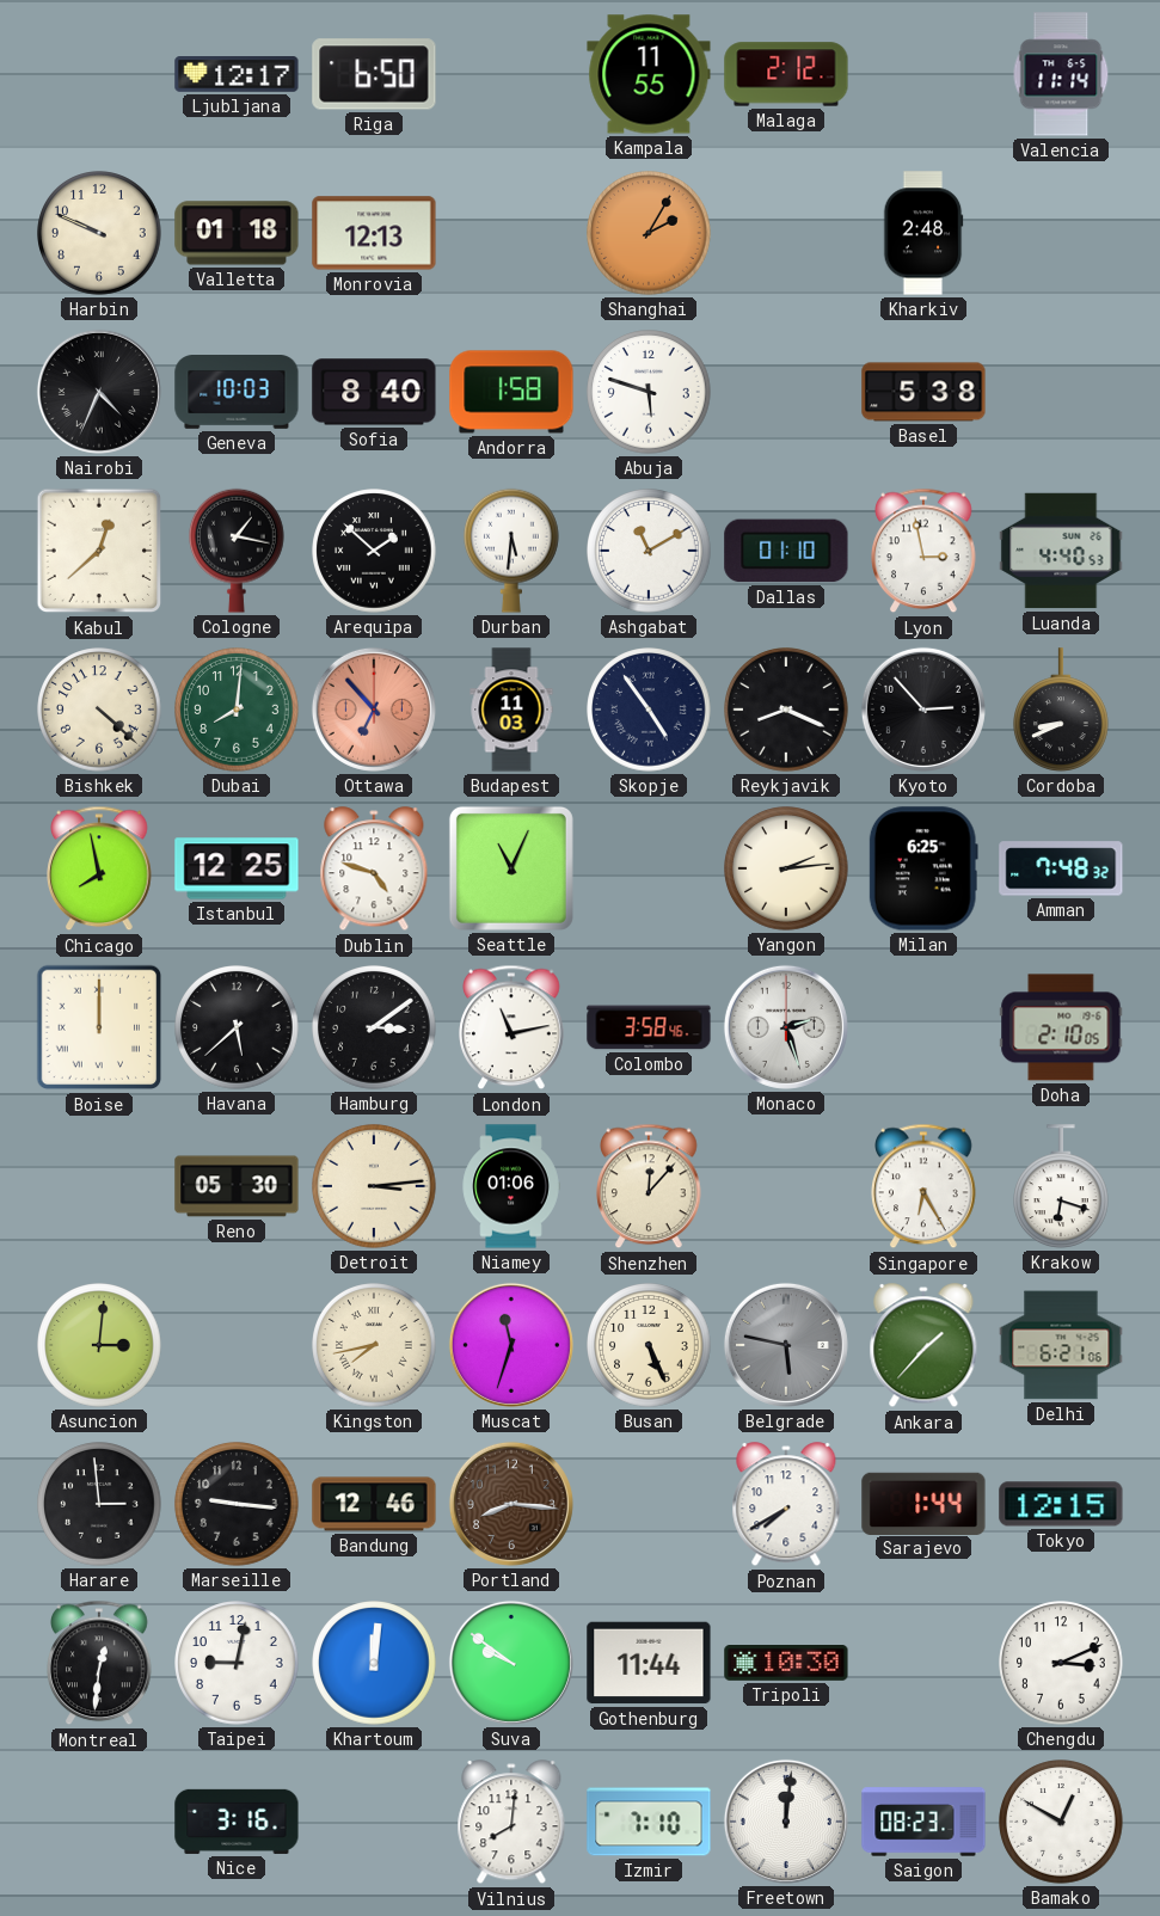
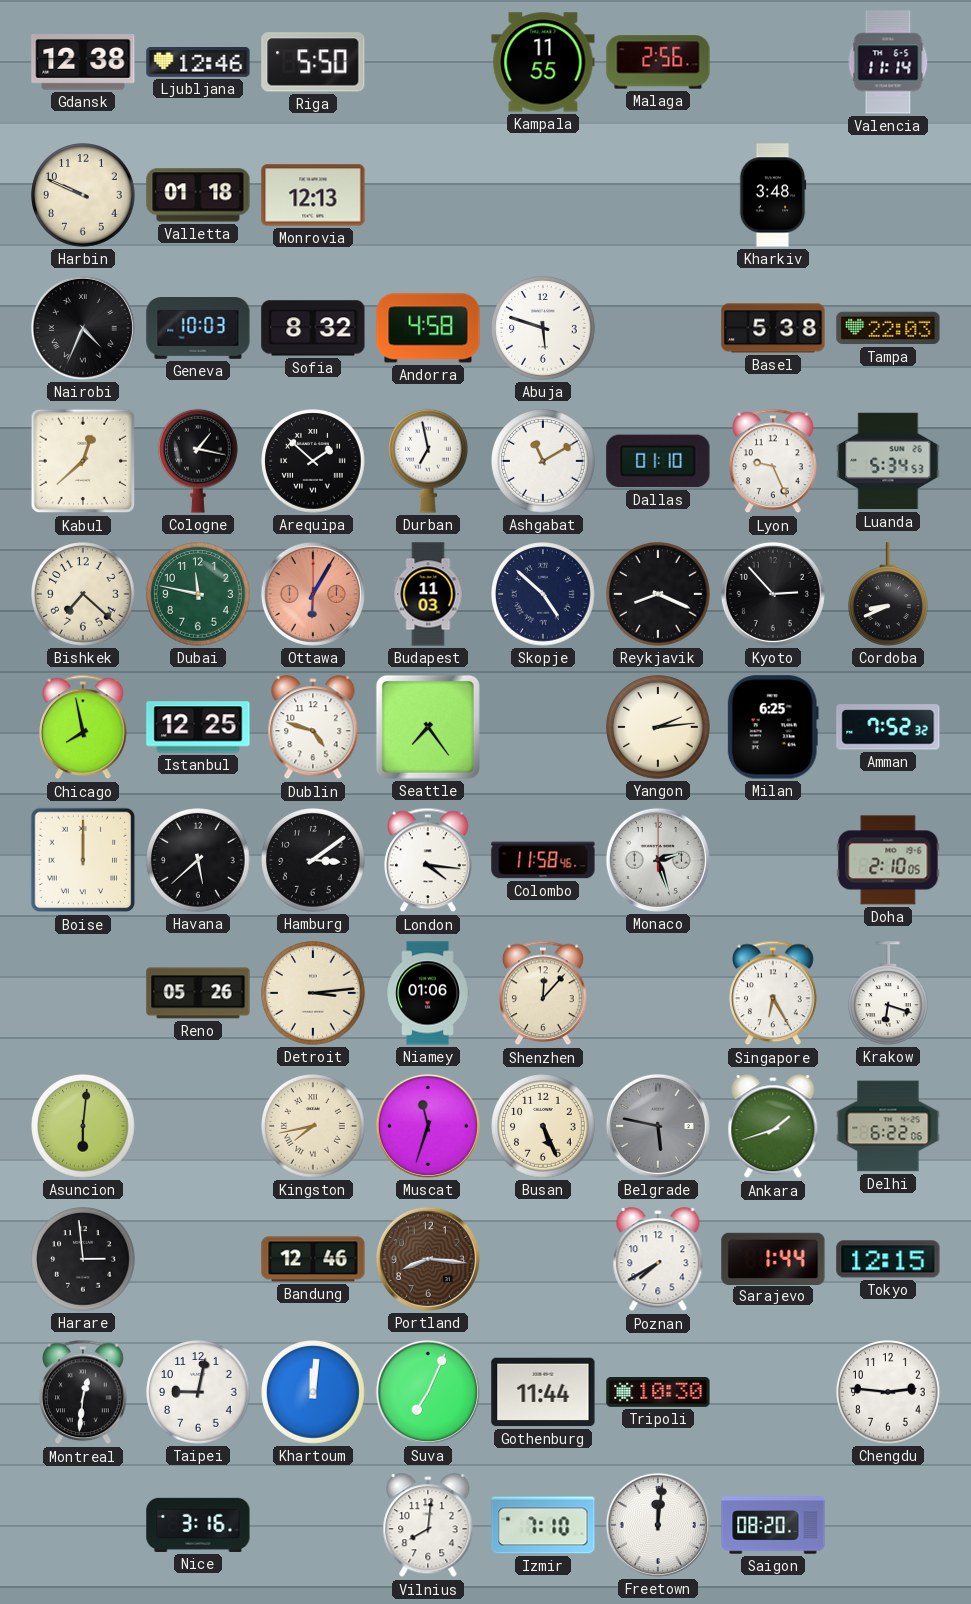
Gdansk: none -> 12:38 (83, 63)
Ljubljana: 12:17 -> 12:46 (198, 63)
Riga: 6:50 -> 5:50 (313, 62)
Malaga: 2:12 -> 2:56 (658, 62)
Shanghai: 2:05 -> none (649, 233)
Kharkiv: 2:48 -> 3:48 (773, 195)
Sofia: 8:40 -> 8:32 (313, 328)
Andorra: 1:58 -> 4:58 (428, 328)
Tampa: none -> 22:03 (888, 328)
Durban: 5:31 -> 6:58 (429, 461)
Lyon: 2:58 -> 9:26 (773, 461)
Luanda: 4:40 -> 5:34 (888, 461)
Bishkek: 4:22 -> 7:22 (83, 594)
Dubai: 8:01 -> 11:47 (198, 594)
Ottawa: 6:53 -> 6:05 (313, 594)
Skopje: 4:54 -> 4:52 (543, 594)
Seattle: 11:04 -> 7:24 (428, 727)
Amman: 7:48 -> 7:52 (888, 727)
London: 11:13 -> 4:16 (428, 860)
Colombo: 3:58 -> 11:58 (543, 860)
Reno: 05:30 -> 05:26 (198, 993)
Asuncion: 3:01 -> 6:01 (83, 1126)
Ankara: 1:37 -> 1:42 (773, 1127)
Delhi: 6:21 -> 6:22 (888, 1126)
Marseille: 9:16 -> none (237, 1504)
Suva: 9:51 -> 7:04 (428, 1392)
Chengdu: 3:11 -> 2:46 (888, 1392)
Saigon: 08:23 -> 08:20 (773, 1525)
Bamako: 12:50 -> none (1061, 1822)
